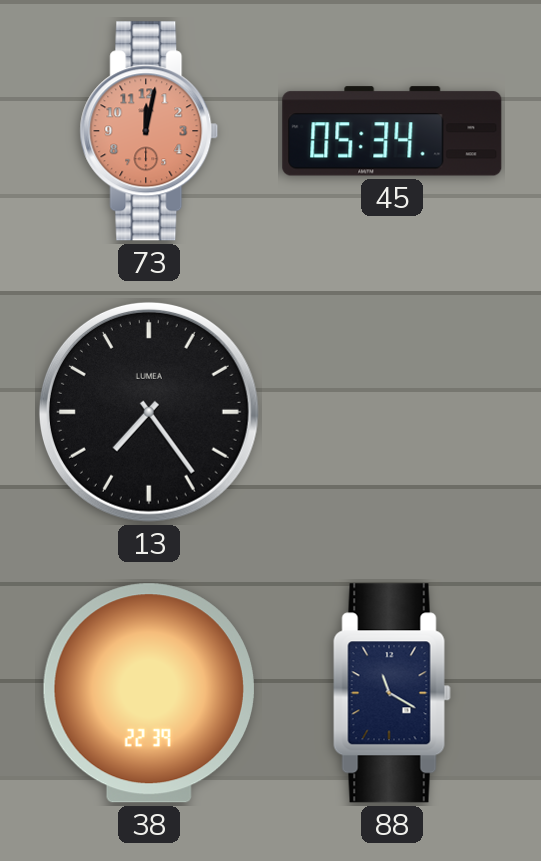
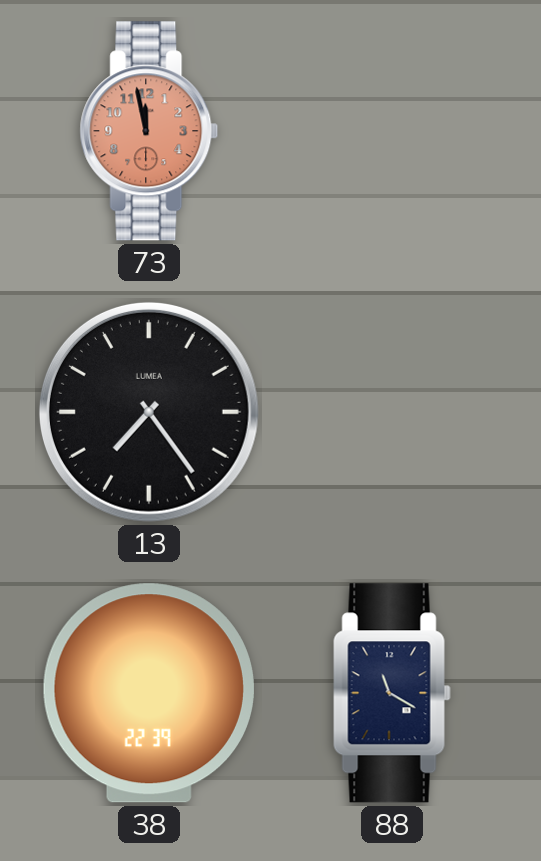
73: 12:02 -> 11:58 (149, 131)
45: 05:34 -> none (392, 131)
